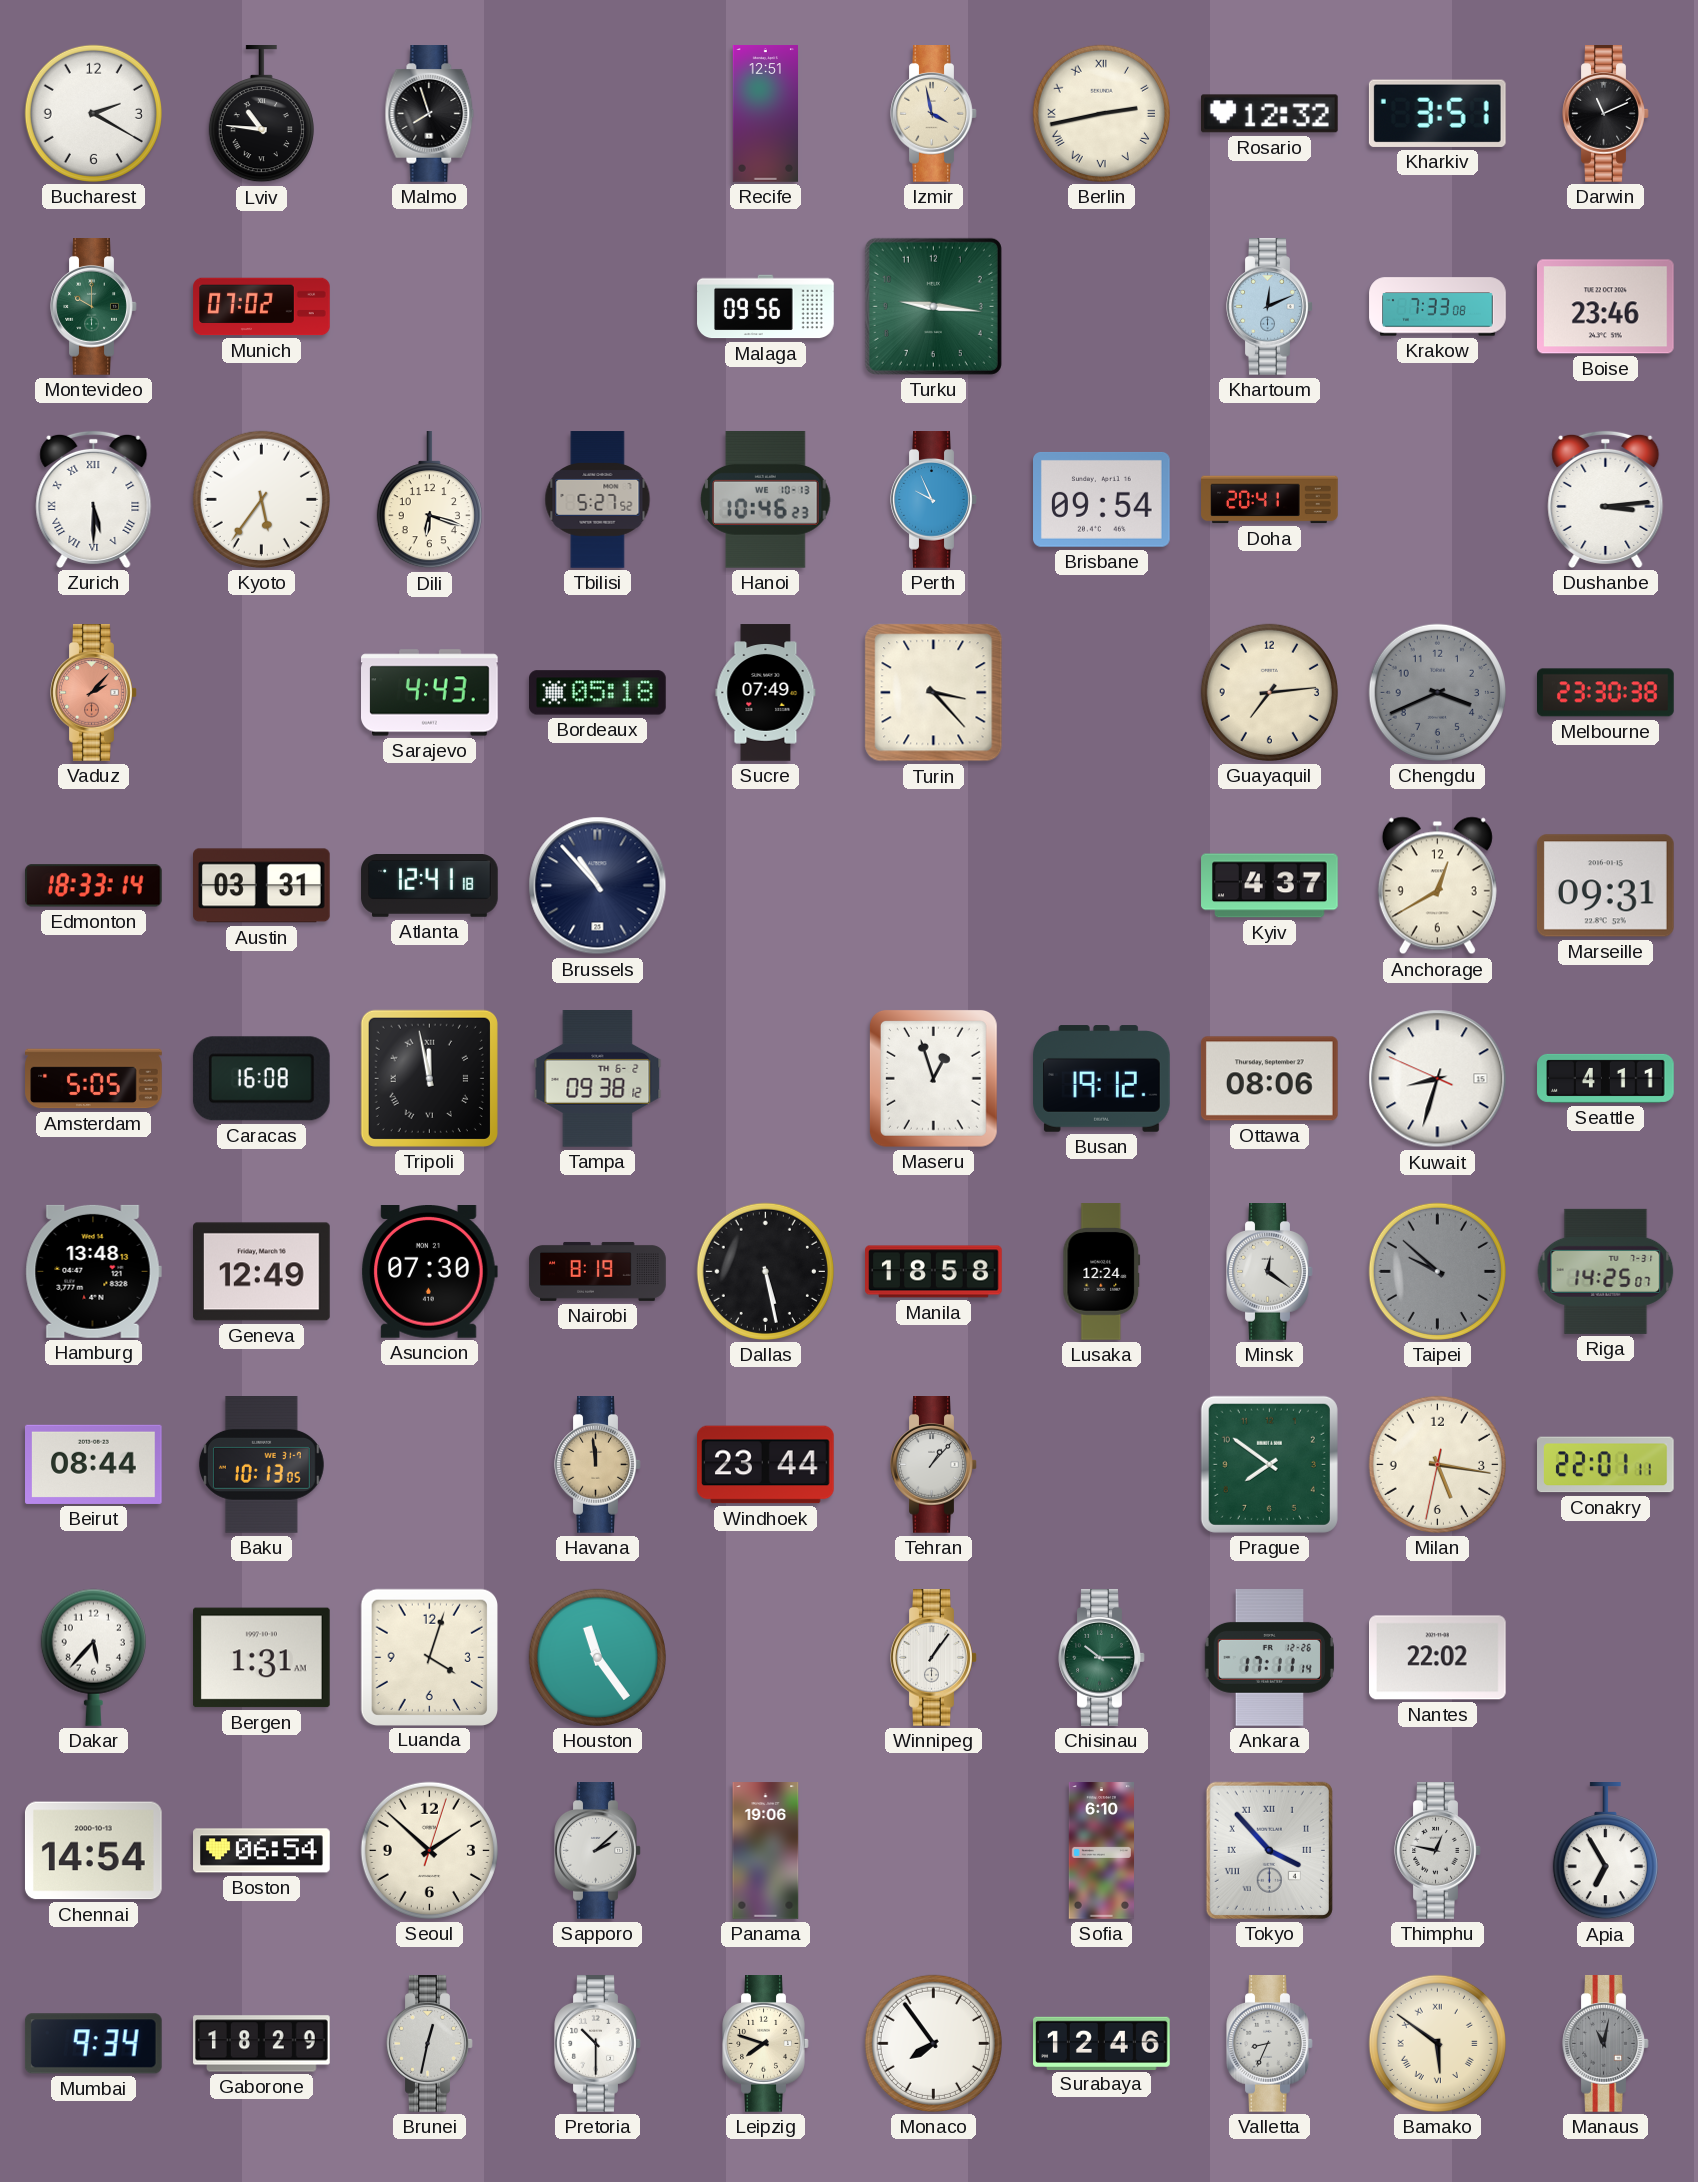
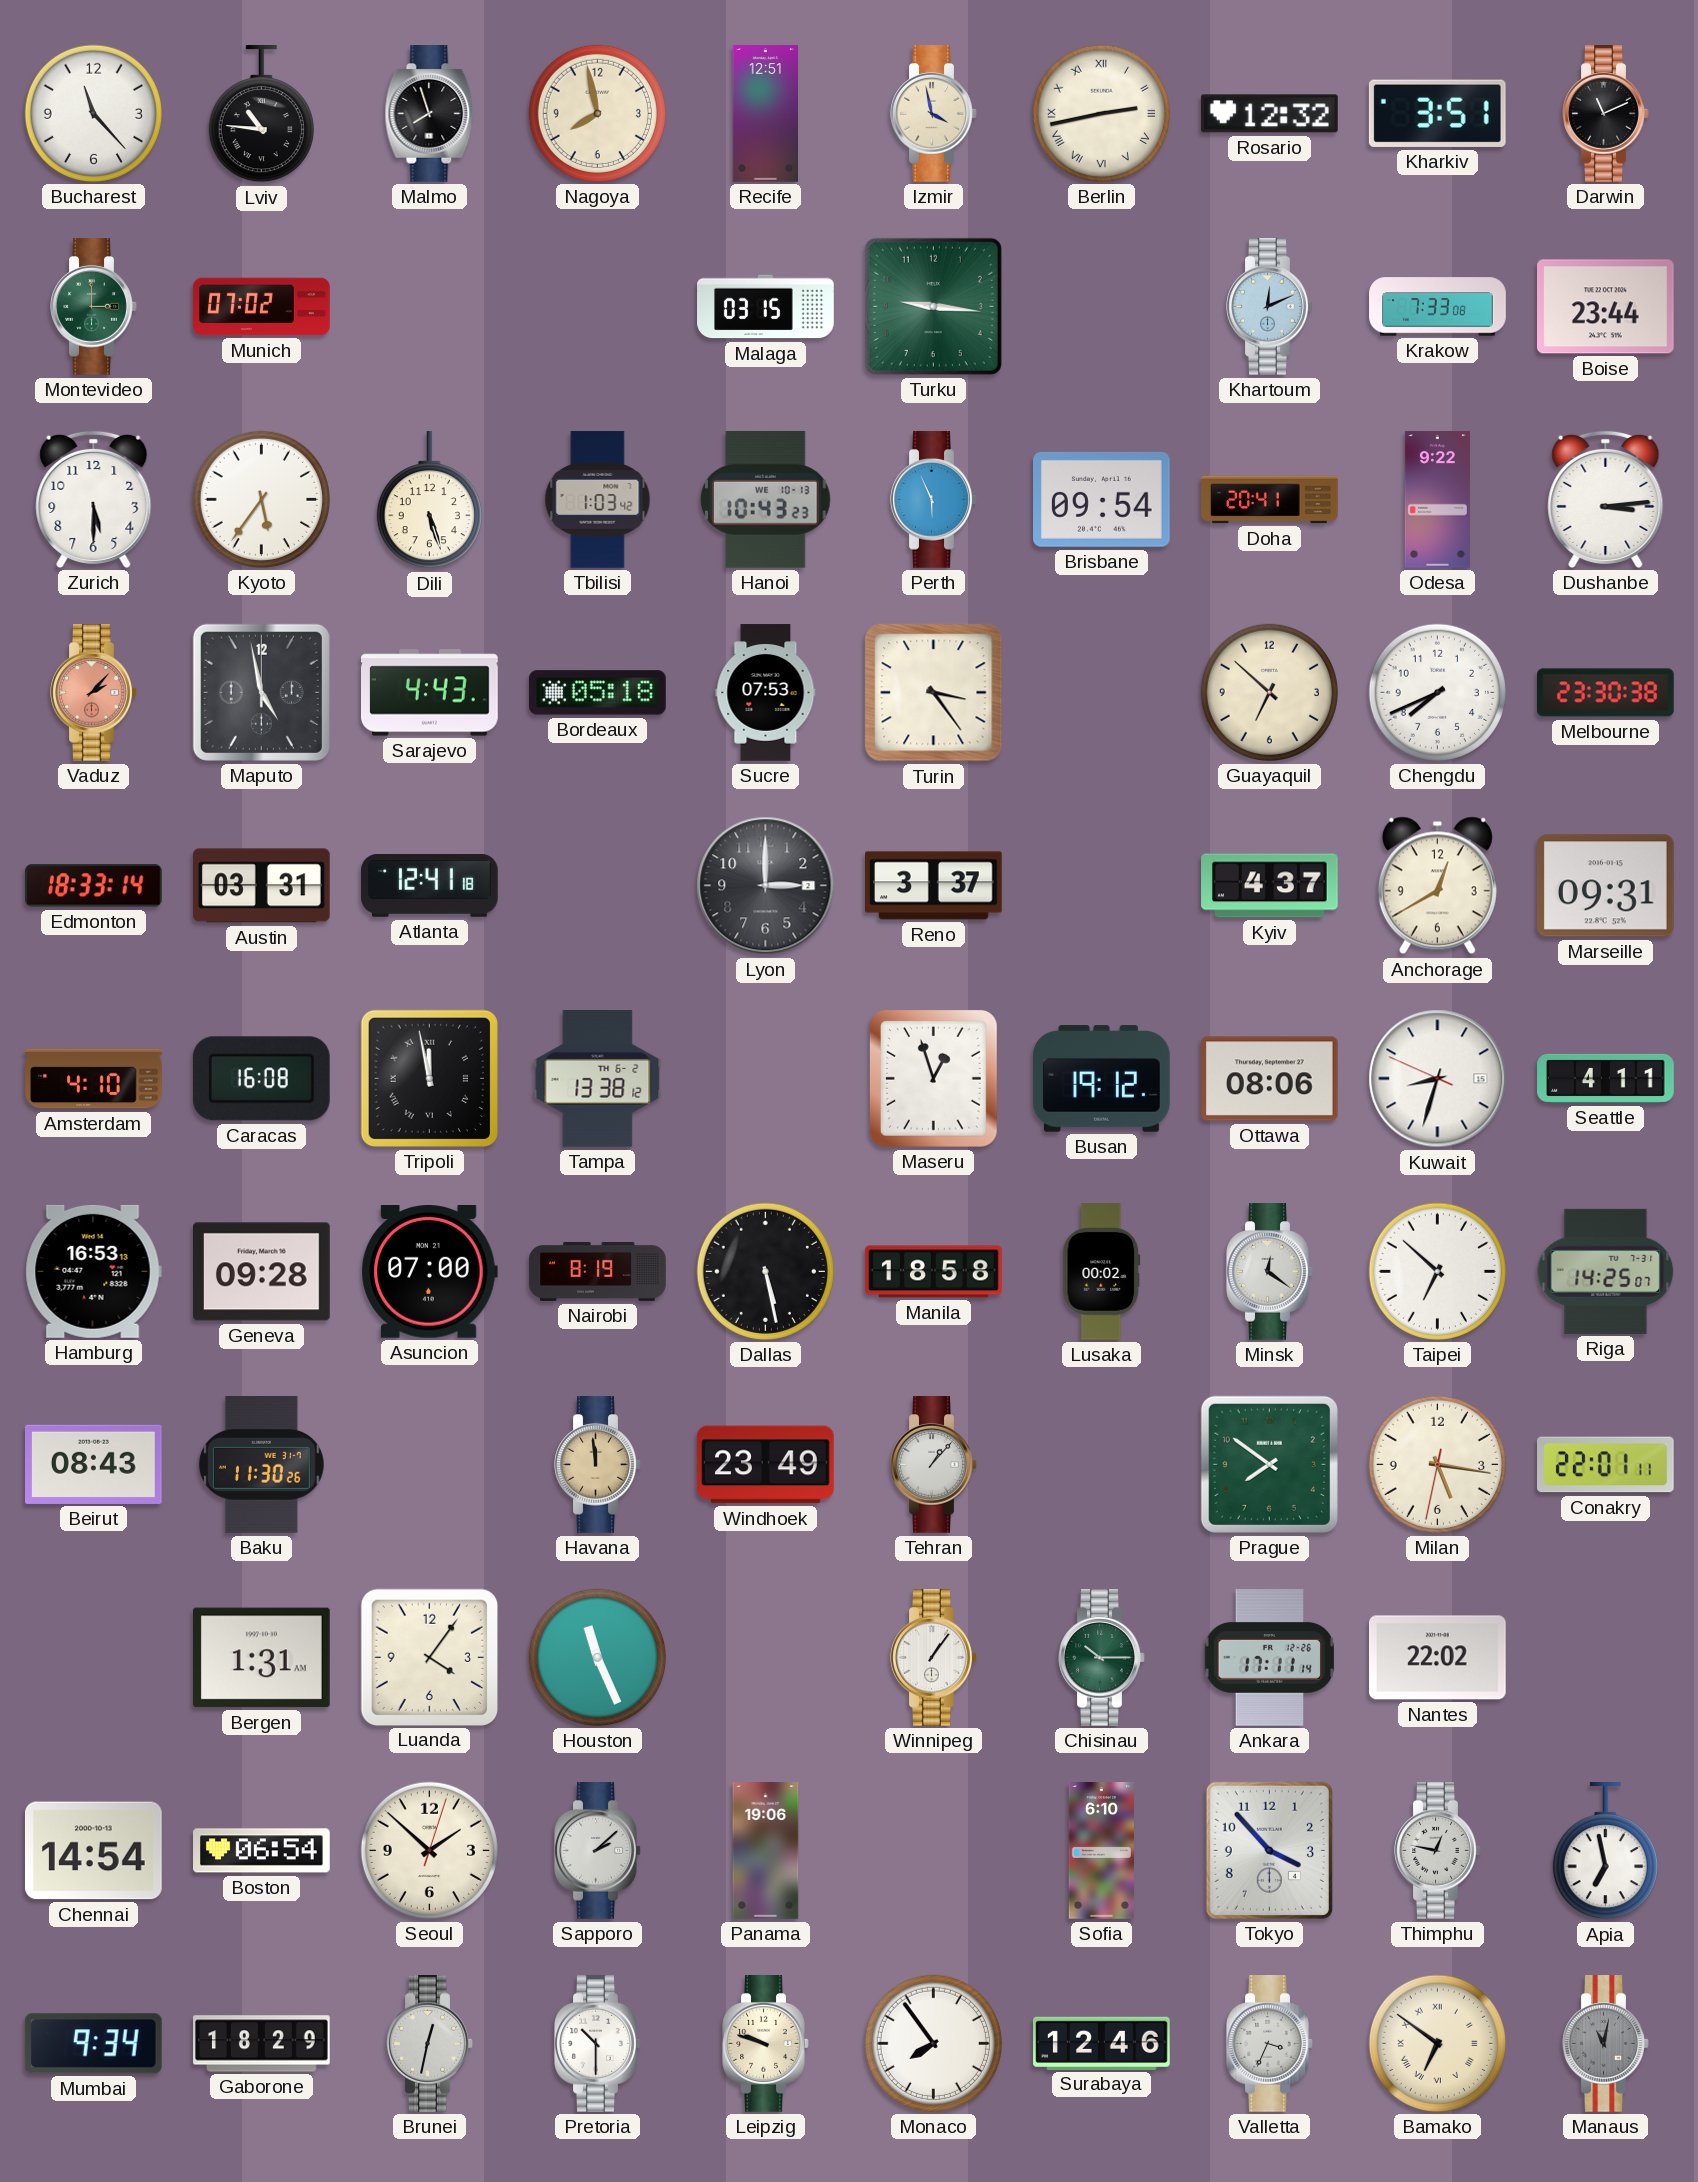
Bucharest: 2:20 -> 11:23 (93, 113)
Nagoya: none -> 7:58 (597, 113)
Montevideo: 10:00 -> 3:00 (94, 307)
Malaga: 09:56 -> 03:15 (766, 307)
Boise: 23:46 -> 23:44 (1606, 307)
Zurich numerals: Roman -> Arabic (94, 499)
Dili: 6:18 -> 5:27 (429, 501)
Tbilisi: 5:27 -> 1:03 (598, 500)
Hanoi: 10:46 -> 10:43 (766, 499)
Perth: 9:56 -> 5:56 (934, 500)
Odesa: none -> 9:22 (1437, 500)
Maputo: none -> 4:58 (261, 692)
Sucre: 07:49 -> 07:53 (766, 693)
Turin: 3:23 -> 3:24 (934, 693)
Guayaquil: 7:14 -> 6:52 (1269, 692)
Chengdu: 3:41 -> 7:41 (1437, 692)
Chengdu dial: grey -> white (1437, 692)
Brussels: 10:53 -> none (598, 886)
Lyon: none -> 3:00 (766, 886)
Reno: none -> 3:37 (934, 886)
Amsterdam: 5:05 -> 4:10 (94, 1079)
Tampa: 09:38 -> 13:38 (598, 1079)
Hamburg: 13:48 -> 16:53 (93, 1271)
Geneva: 12:49 -> 09:28 (262, 1272)
Asuncion: 07:30 -> 07:00 (429, 1272)
Lusaka: 12:24 -> 00:02 (1102, 1272)
Taipei: 9:52 -> 6:52 (1437, 1271)
Taipei dial: grey -> white (1437, 1271)
Beirut: 08:44 -> 08:43 (94, 1464)
Baku: 10:13 -> 11:30 (261, 1465)
Windhoek: 23:44 -> 23:49 (766, 1465)
Dakar: 5:37 -> none (93, 1657)
Luanda: 4:03 -> 4:06 (429, 1657)
Houston: 11:24 -> 11:26 (597, 1657)
Tokyo numerals: Roman -> Arabic (1269, 1850)
Apia: 6:55 -> 6:58 (1605, 1852)
Leipzig: 7:48 -> 9:48 (766, 2044)
Valletta: 8:34 -> 3:34 (1270, 2044)
Bamako: 5:51 -> 6:51 (1437, 2043)
